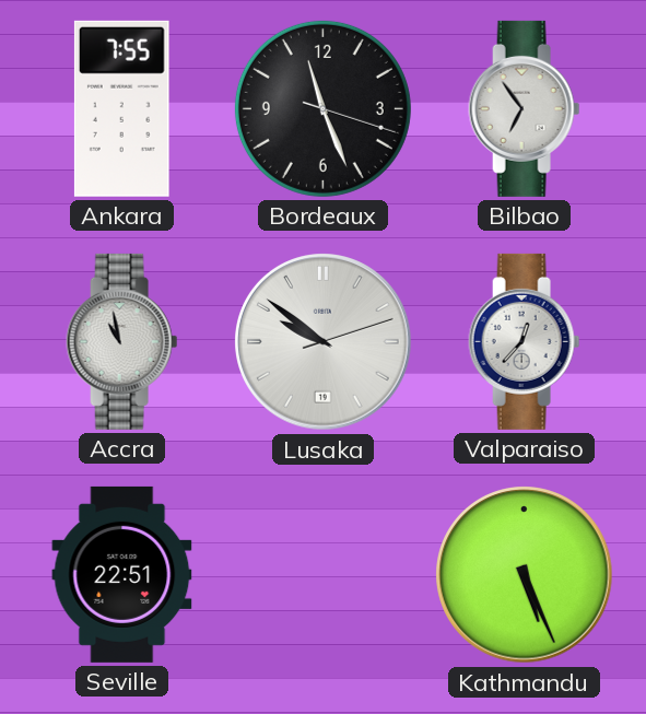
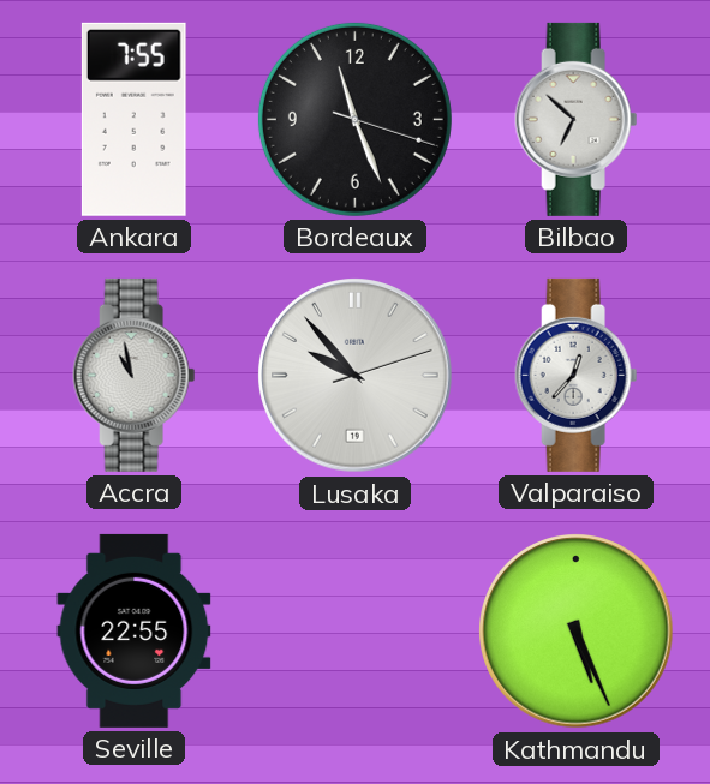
Bilbao: 6:54 -> 6:52 (577, 119)
Lusaka: 9:51 -> 9:53 (356, 376)
Seville: 22:51 -> 22:55 (135, 630)
